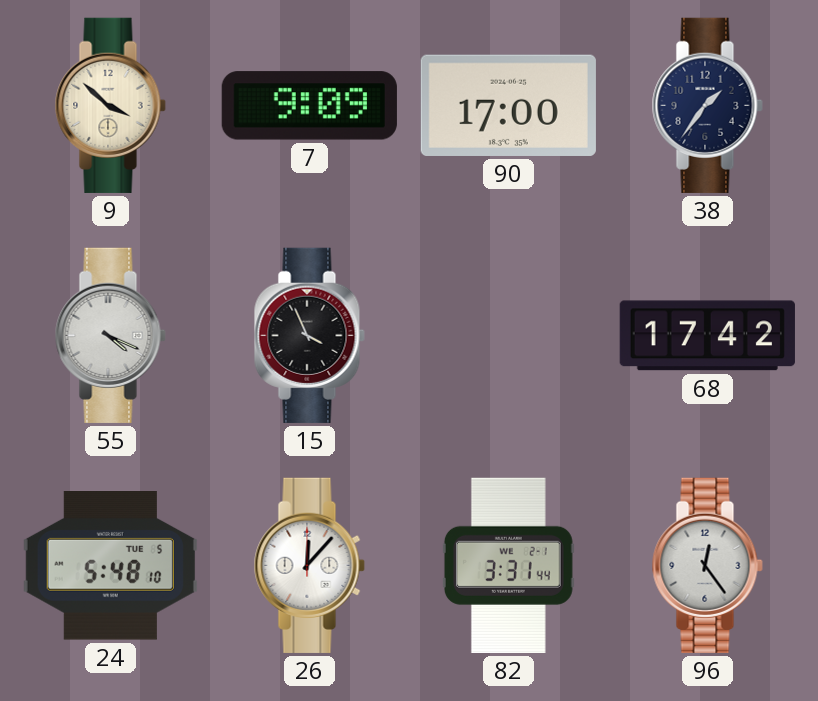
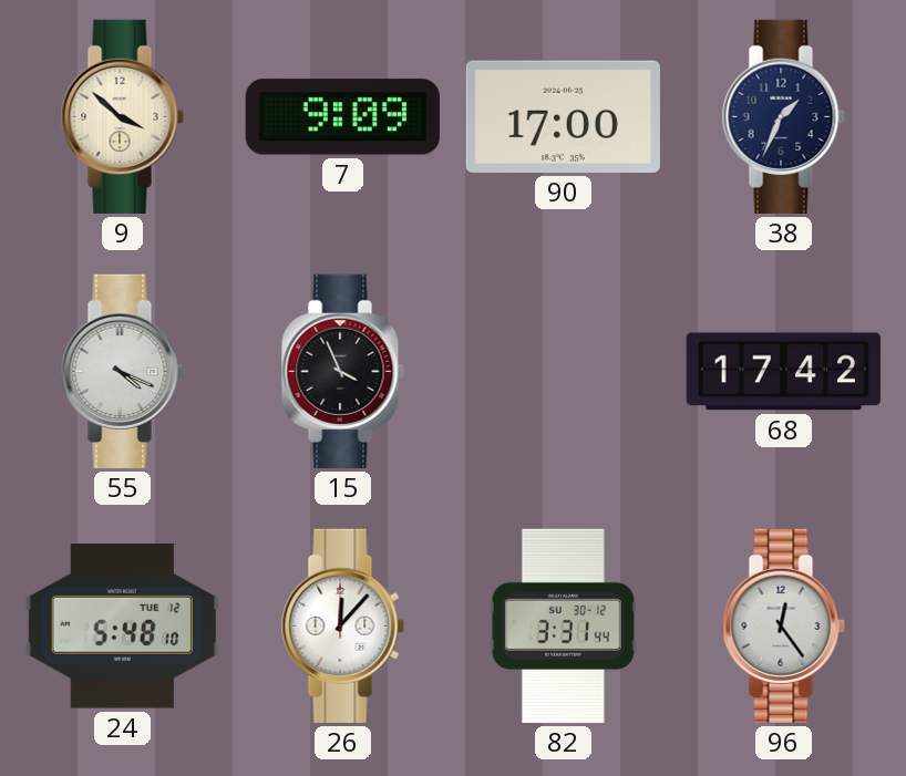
38: 1:36 -> 1:34 (783, 116)
24 date: TUE 5 -> TUE 12 (122, 627)
82 date: WE 2-1 -> SU 30-12 (563, 625)
